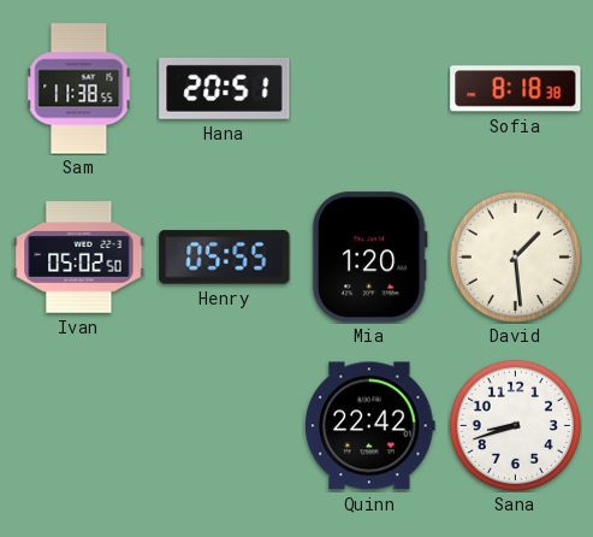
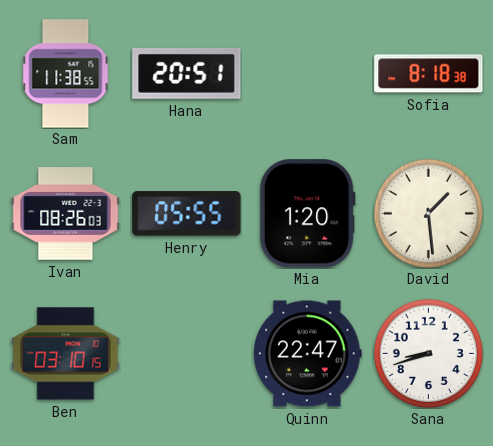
Ivan: 05:02 -> 08:26 (66, 214)
Ben: none -> 03:10 (66, 354)
Quinn: 22:42 -> 22:47 (308, 354)
